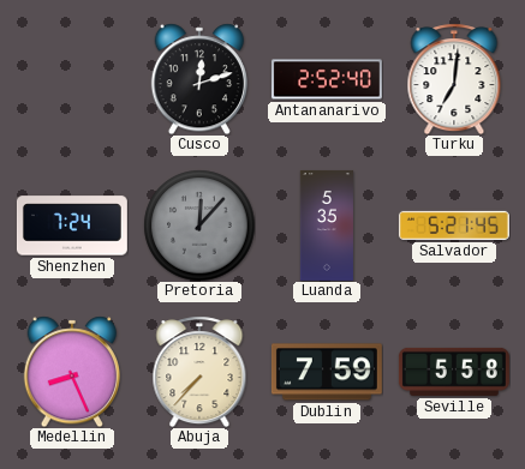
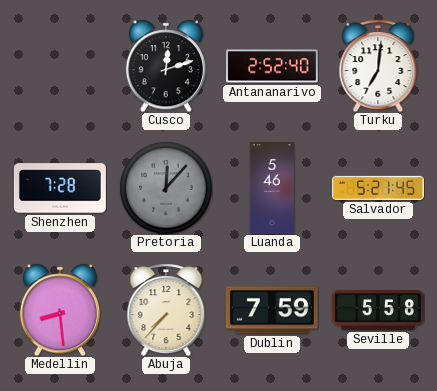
Shenzhen: 7:24 -> 7:28 (60, 188)
Luanda: 5:35 -> 5:46 (272, 188)
Medellin: 8:26 -> 8:29 (59, 310)
